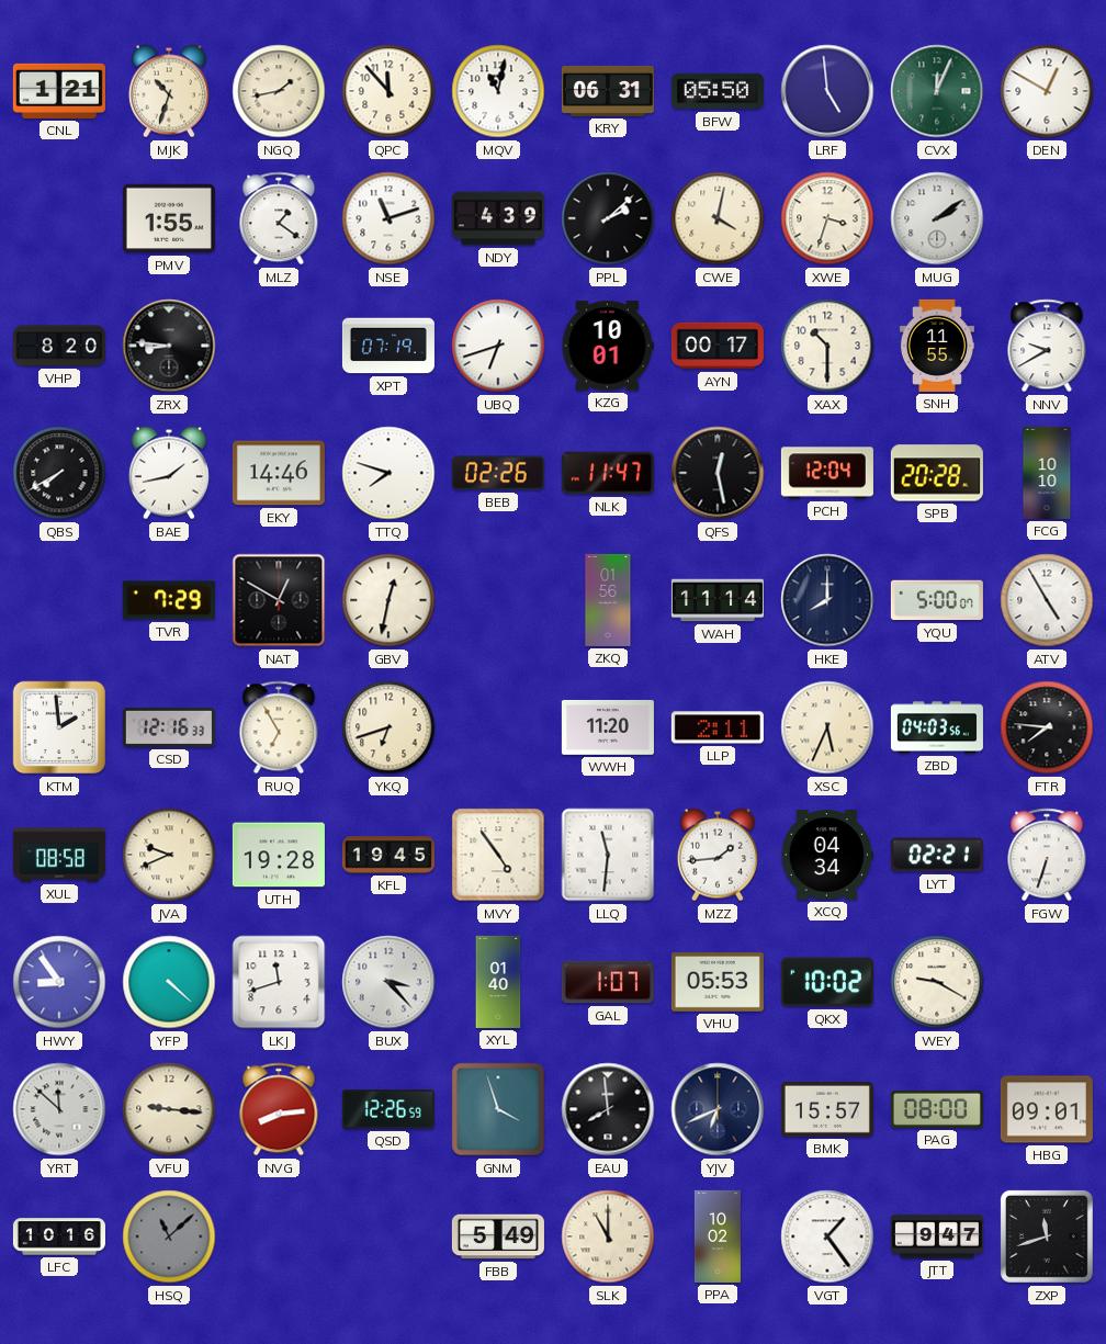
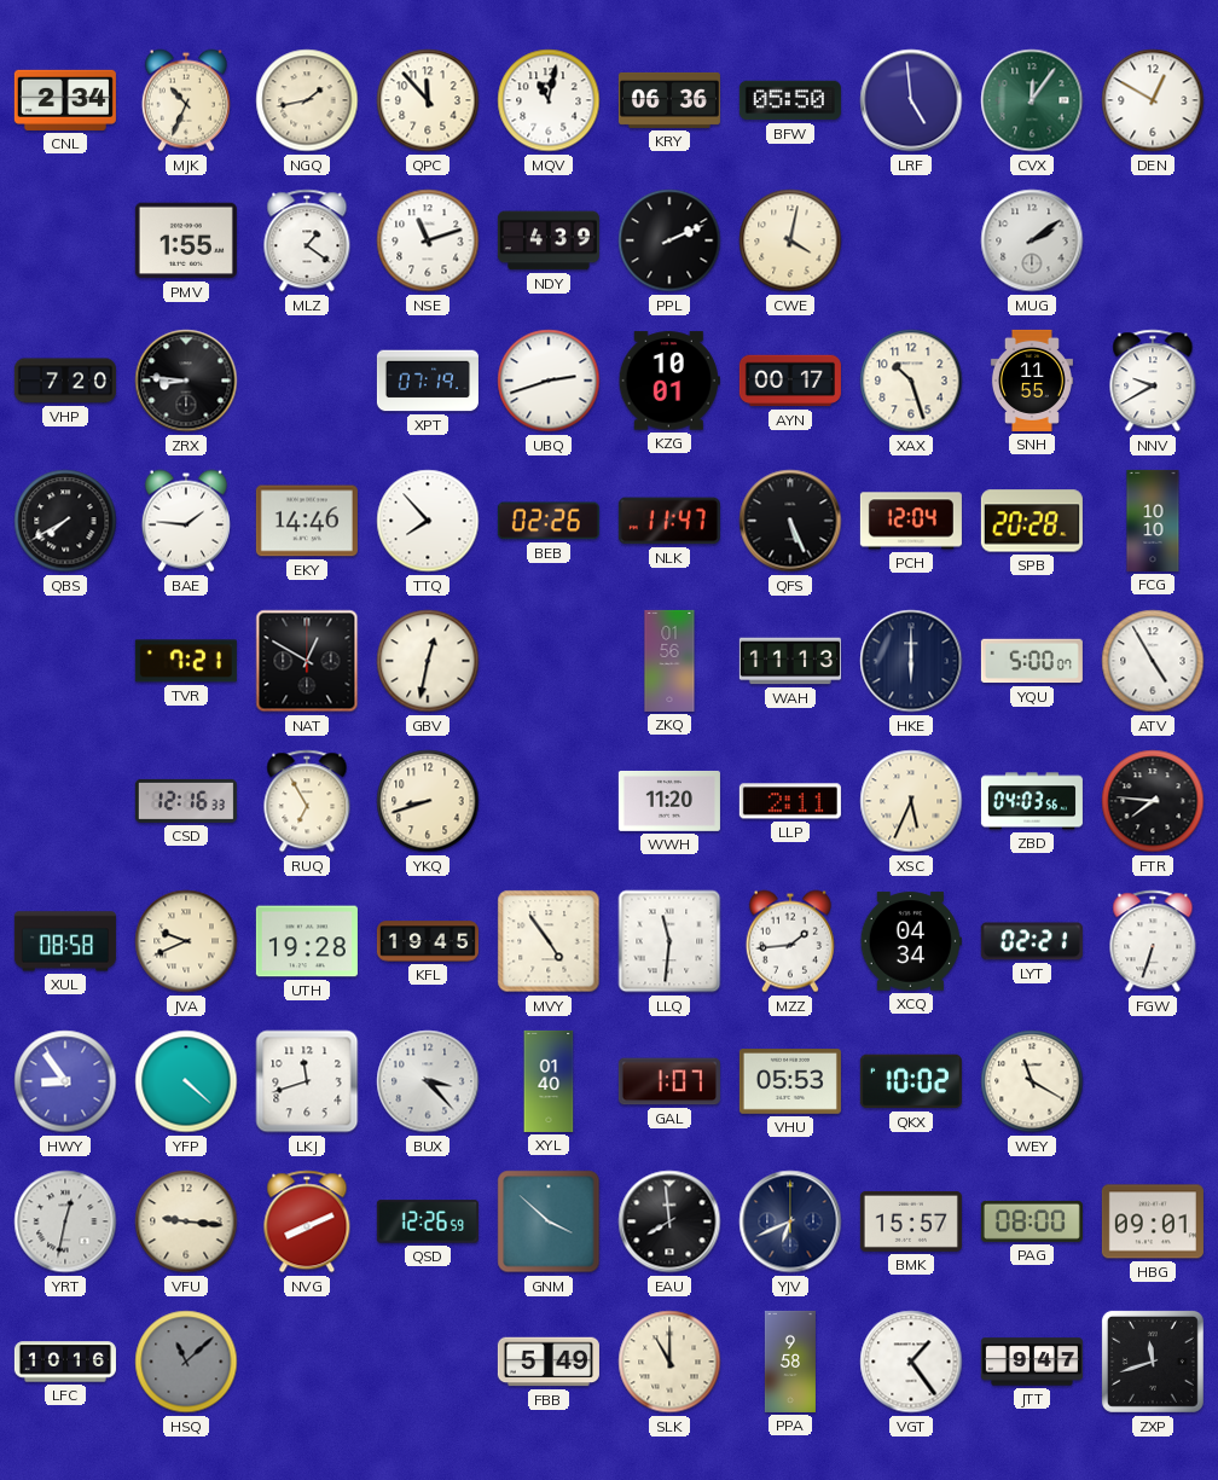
CNL: 1:21 -> 2:34 (65, 100)
MJK: 10:33 -> 10:34 (186, 100)
KRY: 06:31 -> 06:36 (669, 100)
CVX: 12:04 -> 12:06 (1032, 100)
PPL: 2:08 -> 2:11 (669, 240)
XWE: 3:33 -> none (827, 218)
VHP: 8:20 -> 7:20 (65, 381)
UBQ: 6:42 -> 2:42 (549, 381)
XAX: 10:30 -> 10:27 (911, 381)
BAE: 1:43 -> 1:46 (186, 521)
TTQ: 7:48 -> 7:53 (428, 521)
QFS: 12:28 -> 5:26 (790, 521)
TVR: 7:29 -> 7:21 (186, 661)
WAH: 11:14 -> 11:13 (790, 661)
HKE: 8:00 -> 6:00 (911, 661)
KTM: 1:59 -> none (59, 727)
YKQ: 6:42 -> 8:42 (428, 801)
WEY: 9:20 -> 11:20 (1032, 1081)
YRT: 11:52 -> 12:32 (65, 1221)
NVG: 8:14 -> 8:11 (307, 1221)
GNM: 3:57 -> 3:52 (549, 1221)
PPA: 10:02 -> 9:58 (790, 1362)
